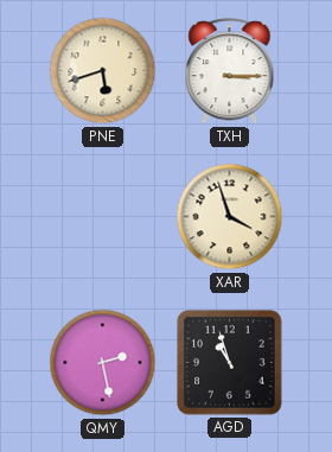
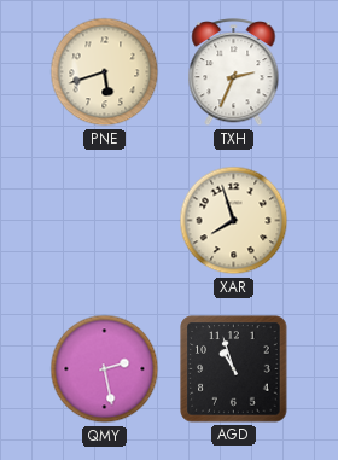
TXH: 3:15 -> 2:34 (234, 72)
XAR: 3:57 -> 7:57 (234, 221)
